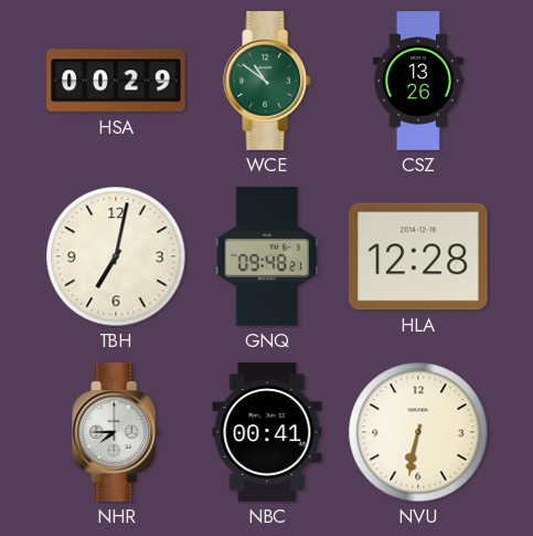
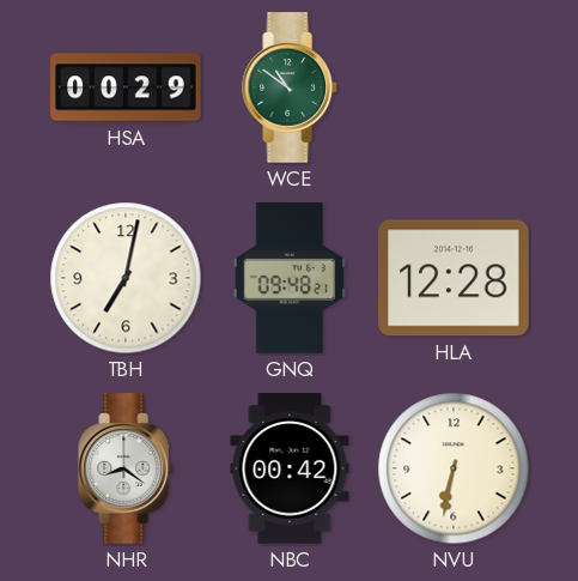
CSZ: 13:26 -> none (418, 81)
NHR: 7:45 -> 8:21 (127, 468)
NBC: 00:41 -> 00:42 (290, 468)
